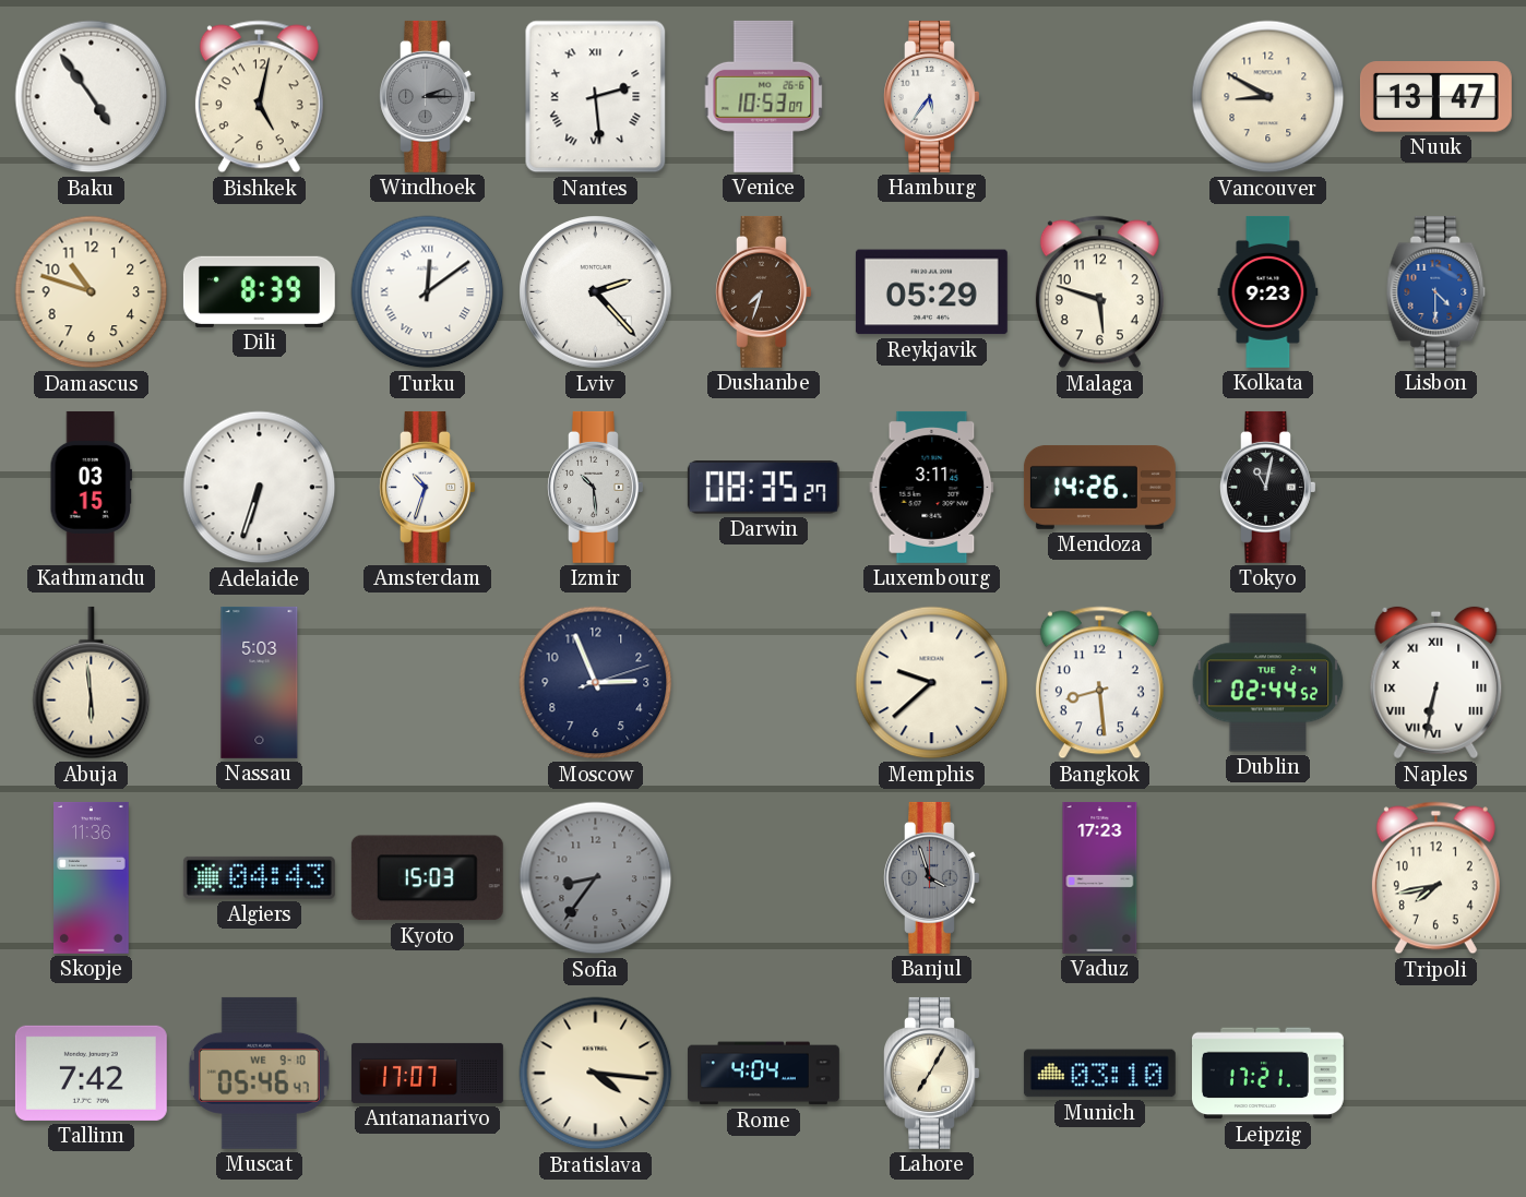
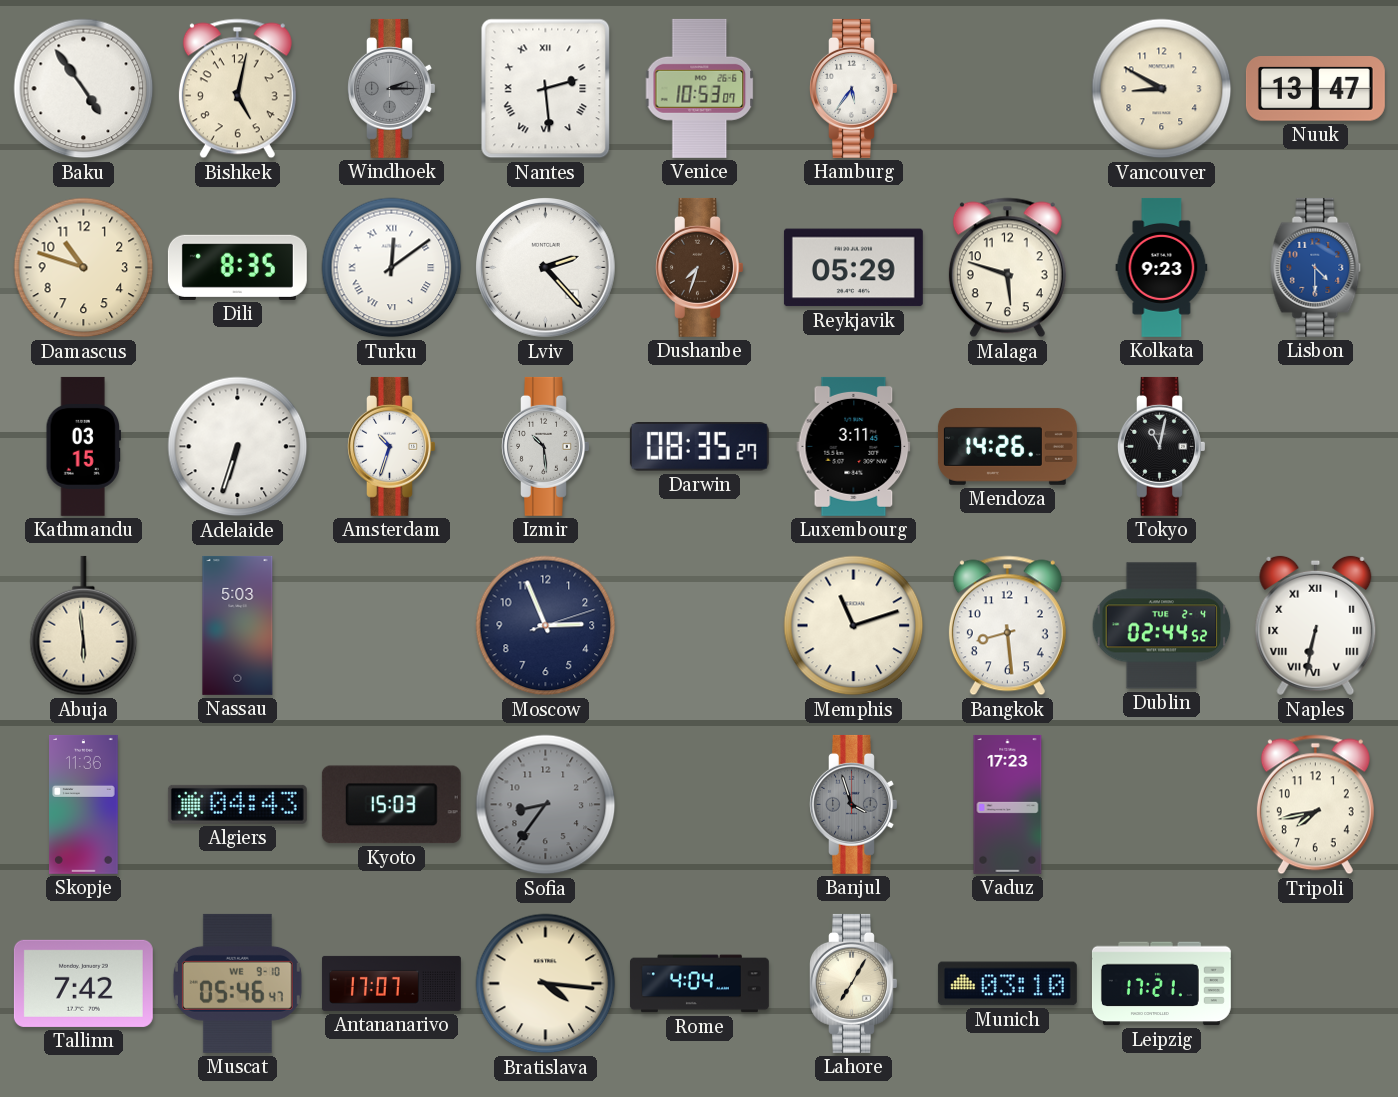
Dili: 8:39 -> 8:35 (237, 267)
Memphis: 9:38 -> 11:12 (854, 626)
